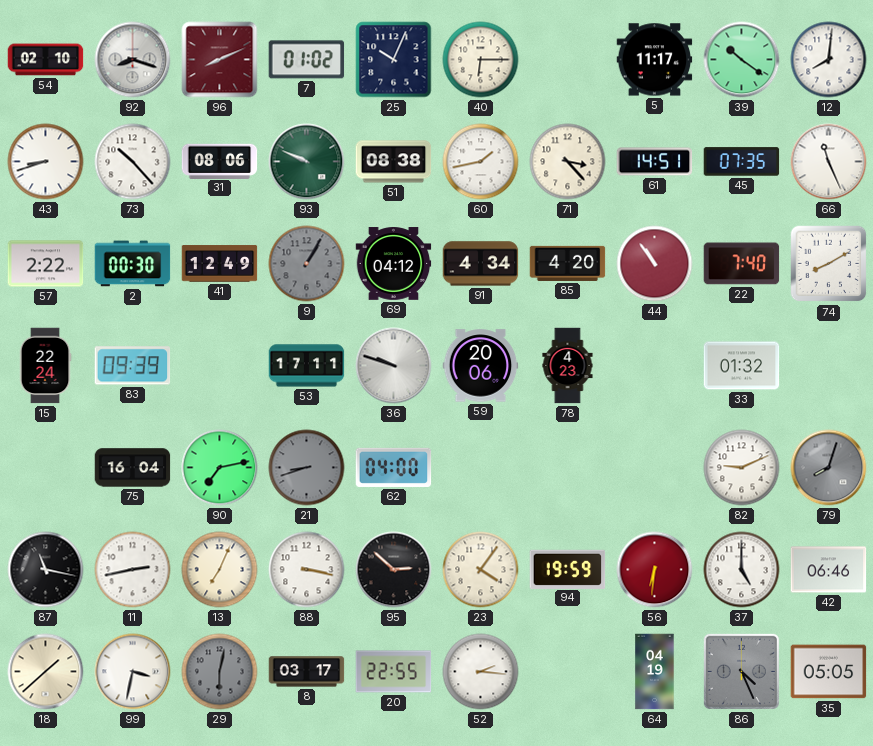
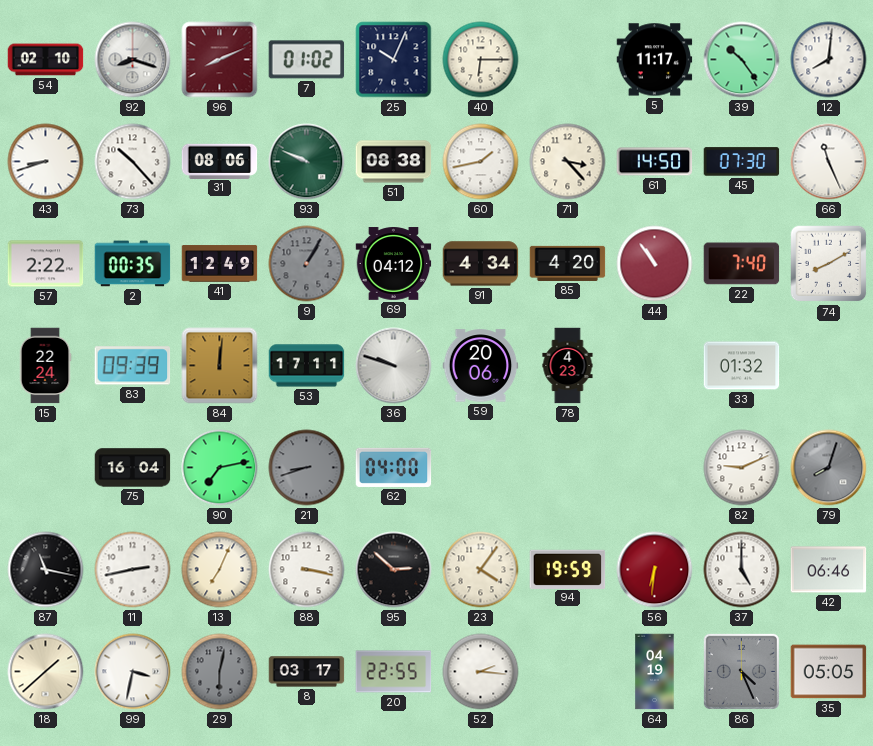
39: 10:21 -> 10:24 (742, 60)
61: 14:51 -> 14:50 (655, 162)
45: 07:35 -> 07:30 (742, 162)
2: 00:30 -> 00:35 (133, 264)
84: none -> 12:01 (220, 366)
